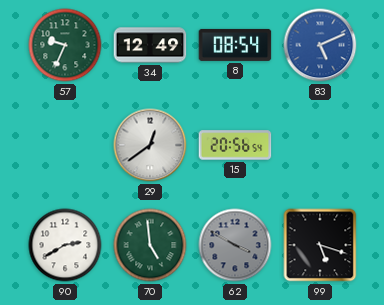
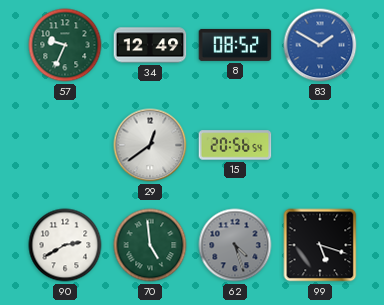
8: 08:54 -> 08:52 (235, 45)
83: 5:11 -> 1:50 (320, 45)
62: 3:50 -> 4:27 (235, 245)
